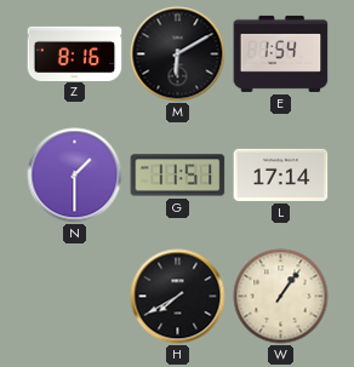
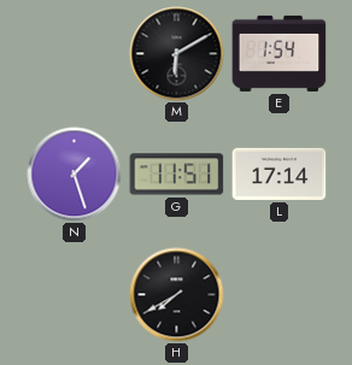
Z: 8:16 -> none (75, 53)
N: 1:30 -> 1:27 (75, 175)
W: 1:06 -> none (281, 297)
